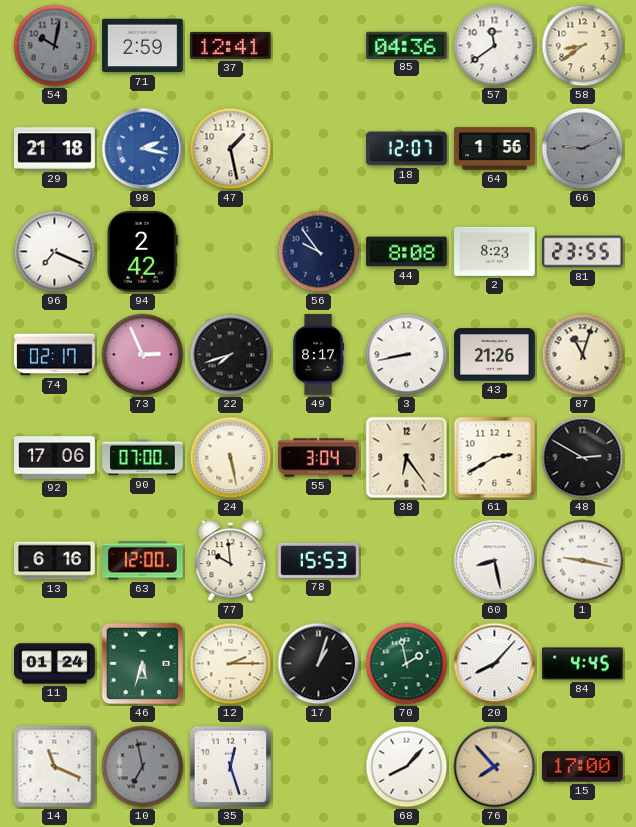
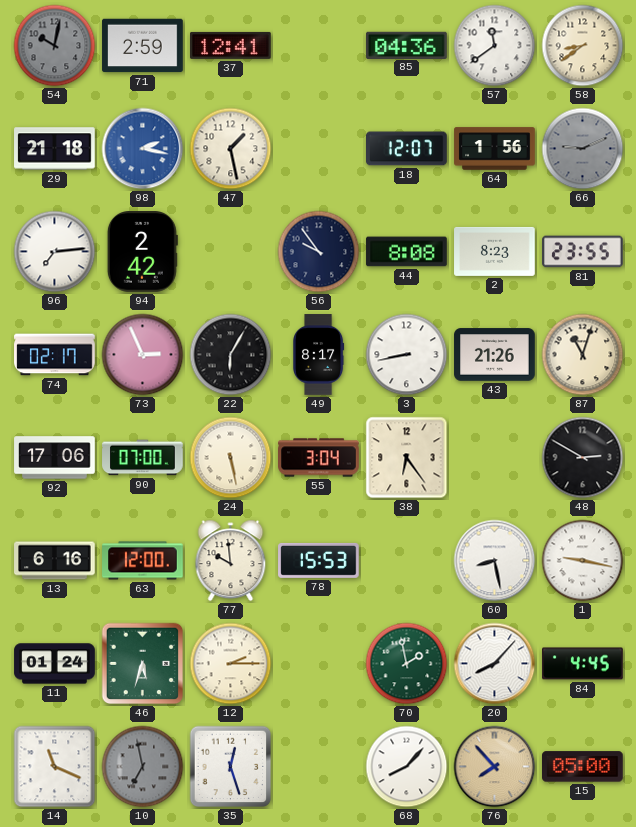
96: 7:19 -> 7:14 (55, 252)
22: 7:42 -> 6:05 (231, 355)
61: 2:40 -> none (495, 458)
17: 1:03 -> none (319, 664)
15: 17:00 -> 05:00 (583, 767)
